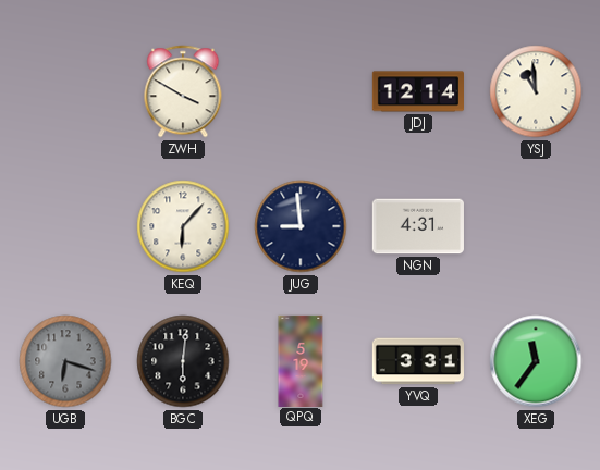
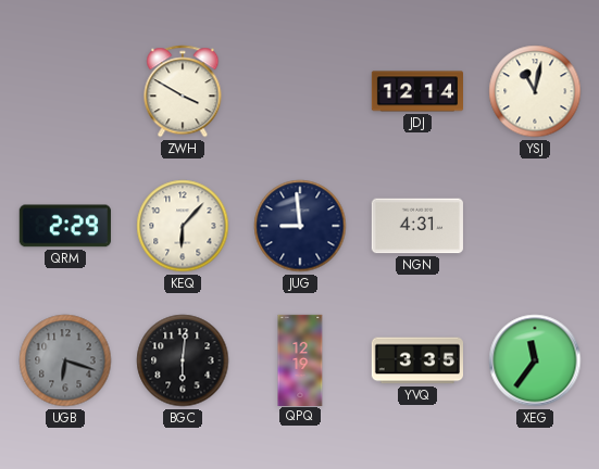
YSJ: 10:59 -> 11:02 (535, 91)
QRM: none -> 2:29 (65, 226)
QPQ: 5:19 -> 12:19 (300, 359)
YVQ: 3:31 -> 3:35 (416, 360)
